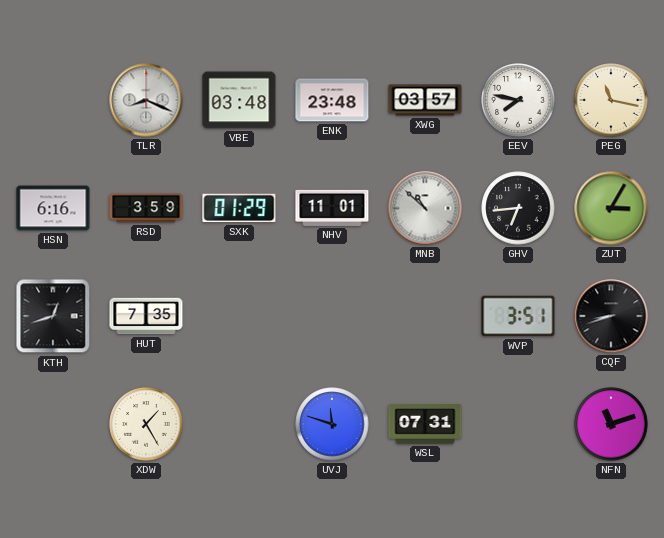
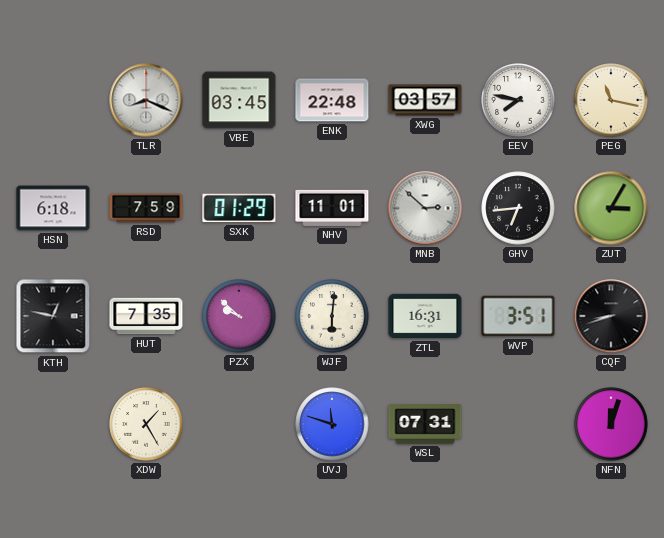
VBE: 03:48 -> 03:45 (239, 100)
ENK: 23:48 -> 22:48 (332, 100)
HSN: 6:16 -> 6:18 (53, 208)
RSD: 3:59 -> 7:59 (146, 208)
MNB: 10:52 -> 2:52 (425, 208)
KTH: 12:42 -> 12:47 (53, 316)
PZX: none -> 9:52 (239, 316)
WJF: none -> 6:01 (332, 316)
ZTL: none -> 16:31 (425, 316)
NFN: 11:12 -> 12:03 (611, 424)
